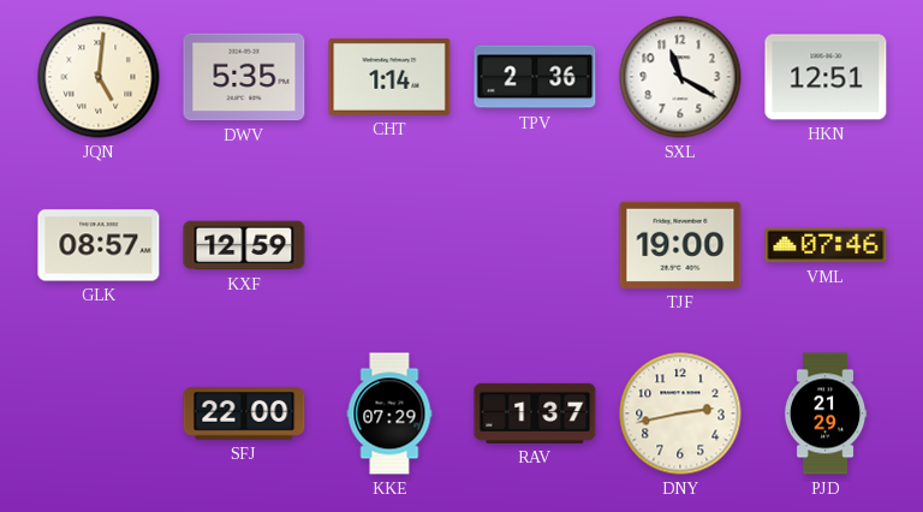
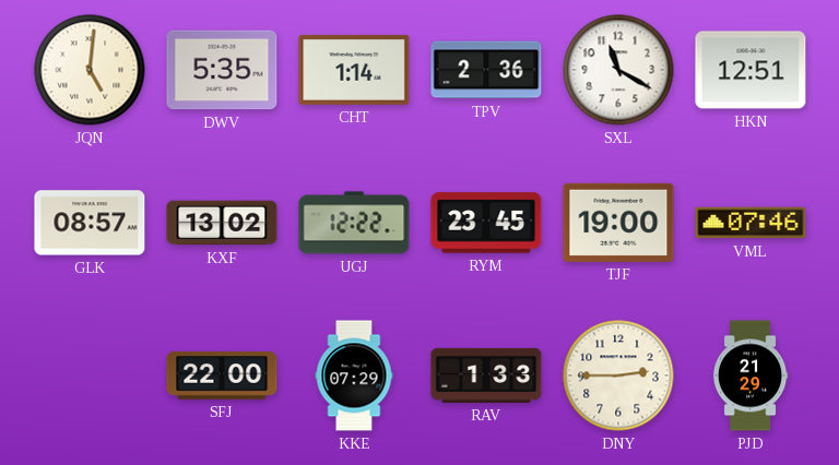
KXF: 12:59 -> 13:02 (222, 223)
UGJ: none -> 12:22 (354, 223)
RYM: none -> 23:45 (486, 223)
RAV: 1:37 -> 1:33 (486, 375)
DNY: 2:43 -> 2:45 (618, 375)
